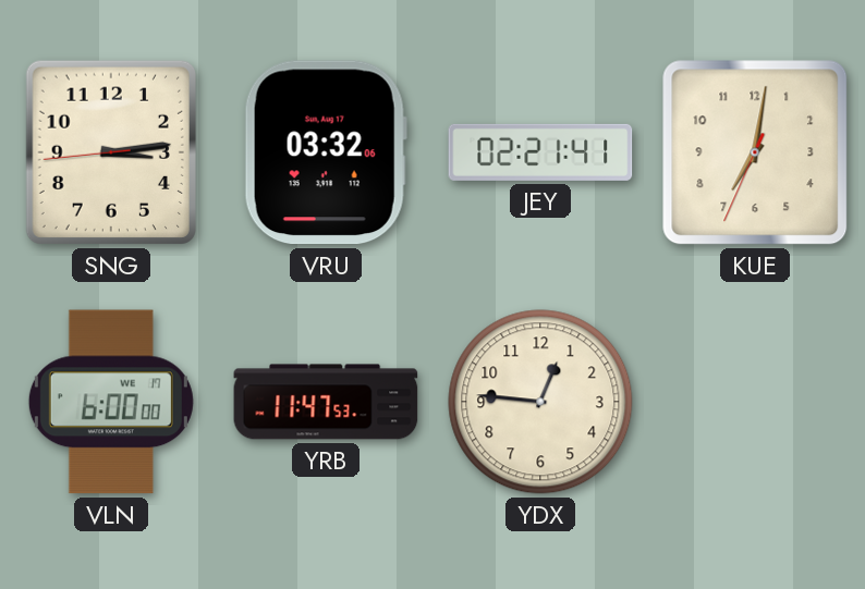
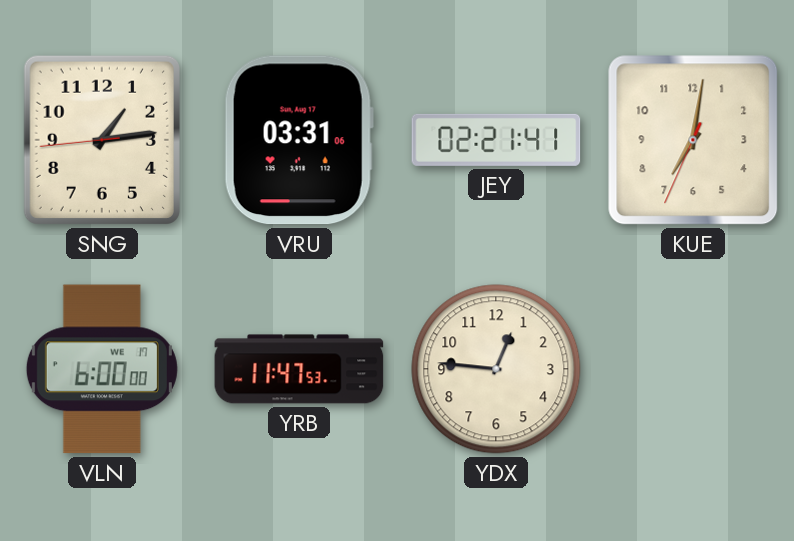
SNG: 3:13 -> 1:13 (102, 140)
VRU: 03:32 -> 03:31 (299, 140)
